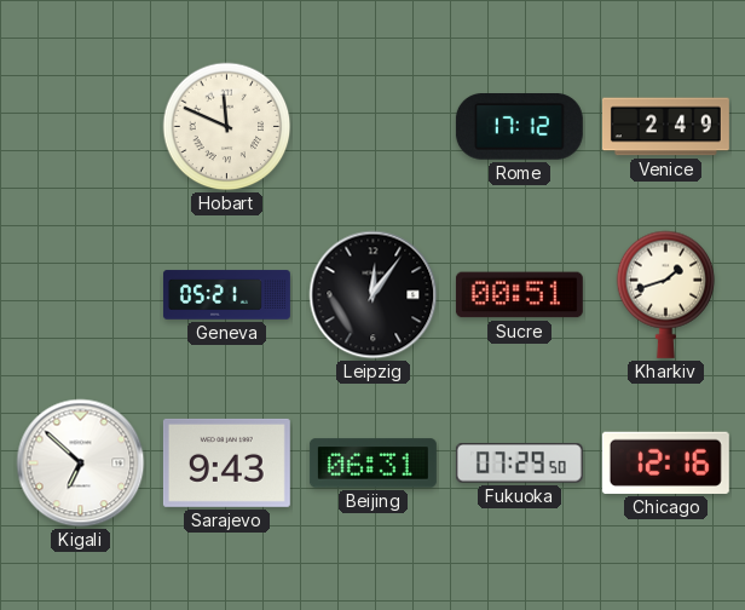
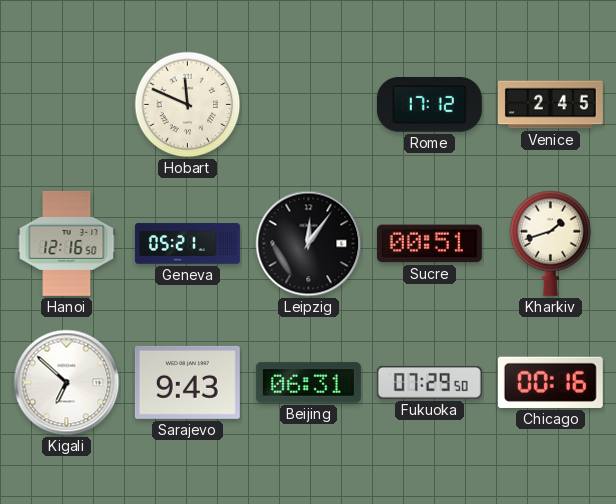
Venice: 2:49 -> 2:45 (550, 105)
Hanoi: none -> 12:16 (67, 243)
Chicago: 12:16 -> 00:16 (550, 382)
